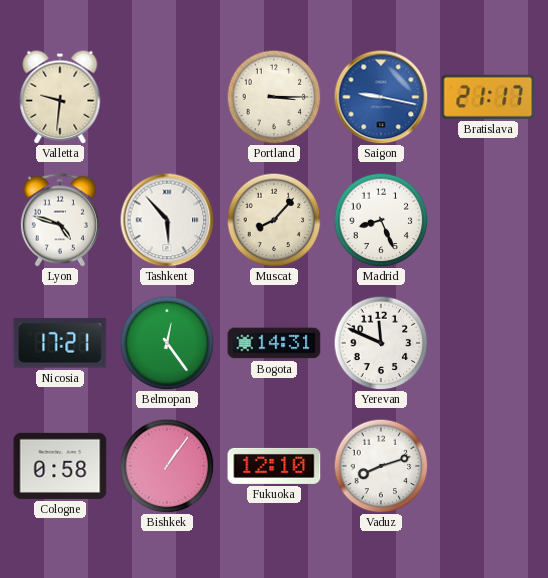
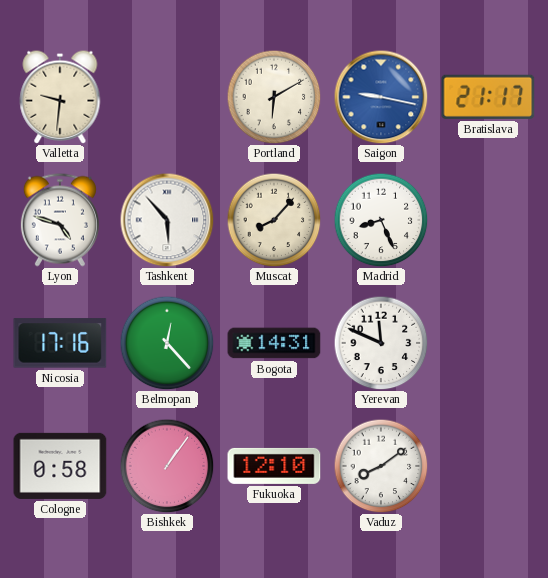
Portland: 3:15 -> 6:10 (274, 97)
Nicosia: 17:21 -> 17:16 (60, 343)
Belmopan: 12:24 -> 12:23 (167, 343)
Vaduz: 8:12 -> 8:09 (381, 466)
